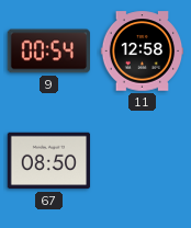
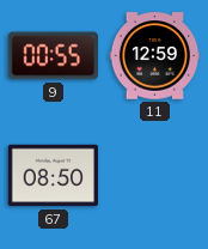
9: 00:54 -> 00:55 (53, 56)
11: 12:58 -> 12:59 (155, 56)
